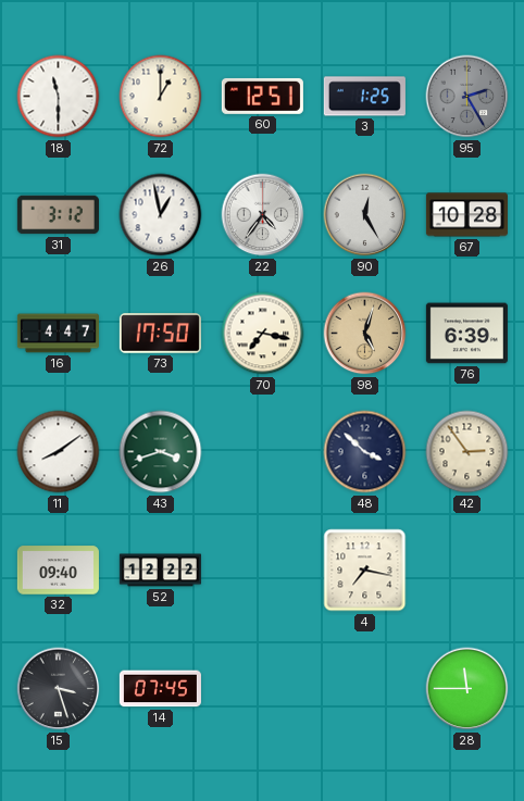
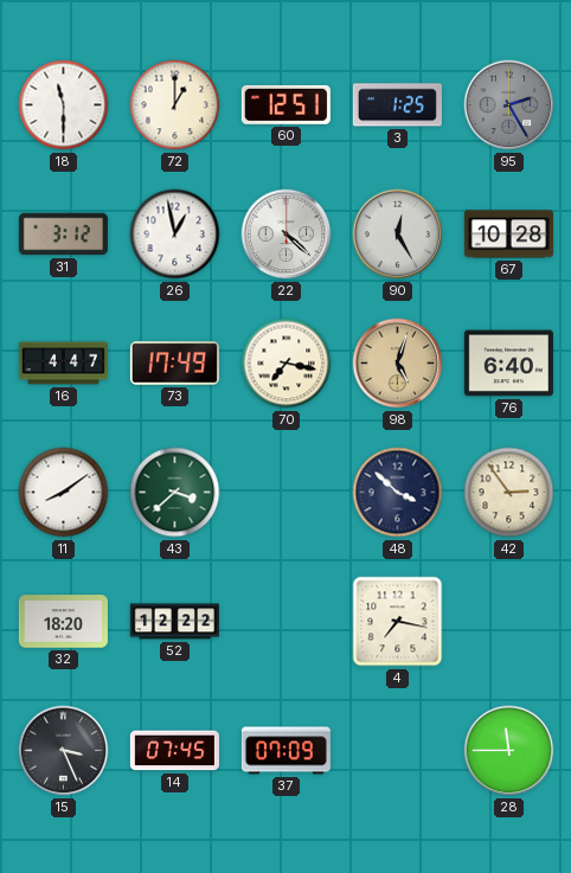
22: 4:36 -> 4:22 (287, 235)
73: 17:50 -> 17:49 (174, 364)
76: 6:39 -> 6:40 (508, 364)
43: 3:42 -> 3:38 (175, 493)
32: 09:40 -> 18:20 (63, 622)
15: 3:27 -> 3:26 (64, 751)
37: none -> 07:09 (285, 751)
